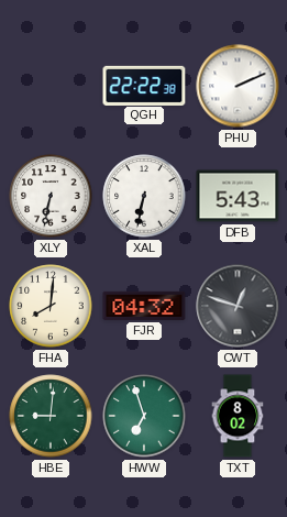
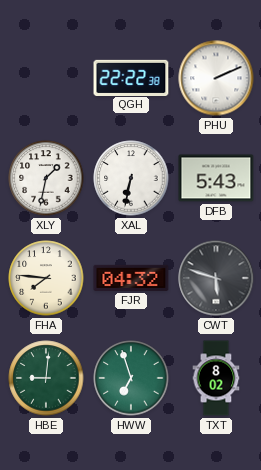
XLY: 6:32 -> 1:32 (46, 178)
FHA: 8:01 -> 7:46 (46, 278)
CWT: 12:48 -> 5:48 (216, 278)
